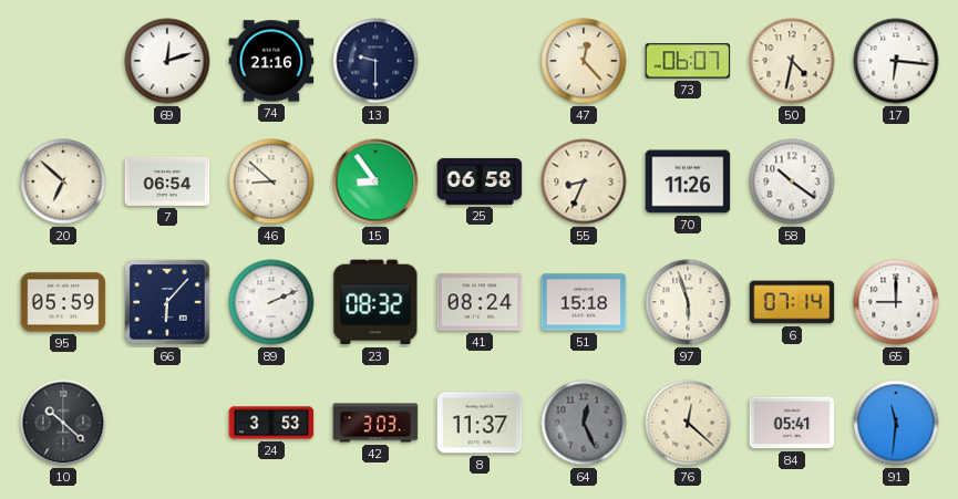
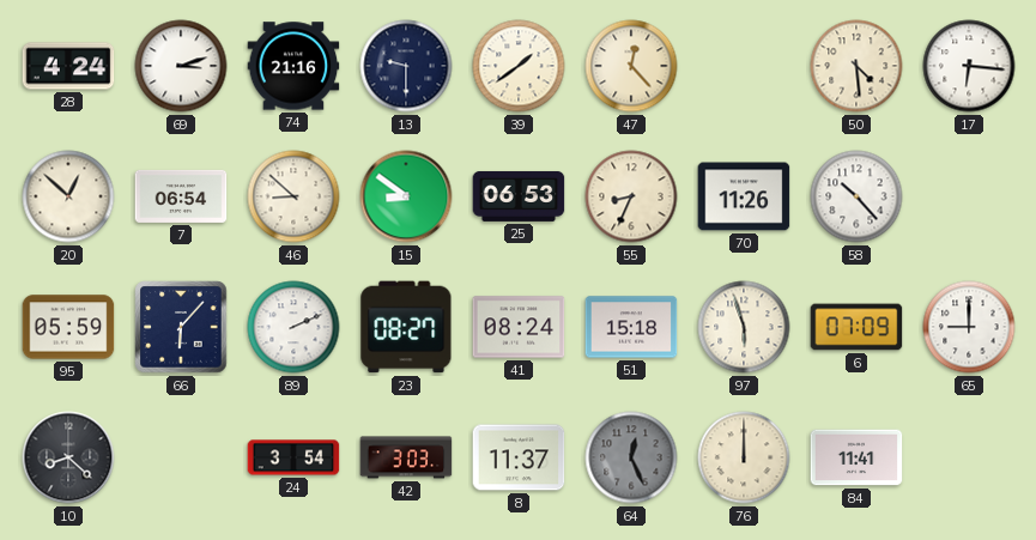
28: none -> 4:24 (68, 66)
69: 12:12 -> 3:12 (181, 66)
39: none -> 1:39 (519, 66)
73: 06:07 -> none (688, 61)
50: 4:32 -> 4:29 (856, 66)
20: 6:52 -> 12:52 (68, 196)
15: 8:54 -> 8:51 (406, 196)
25: 06:58 -> 06:53 (519, 196)
58: 10:21 -> 10:23 (856, 196)
23: 08:32 -> 08:27 (406, 327)
6: 07:14 -> 07:09 (856, 327)
10: 10:22 -> 8:22 (68, 457)
24: 3:53 -> 3:54 (293, 457)
76: 12:22 -> 12:00 (744, 457)
84: 05:41 -> 11:41 (856, 457)
91: 11:31 -> none (896, 423)
